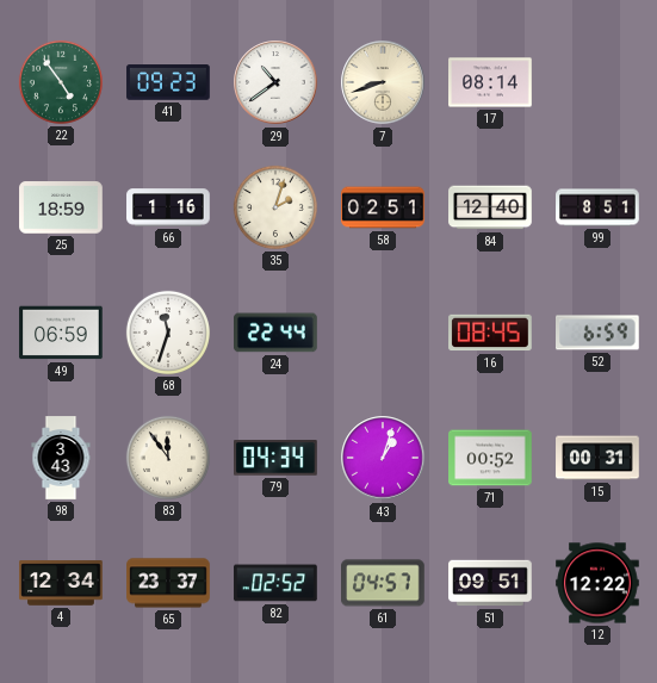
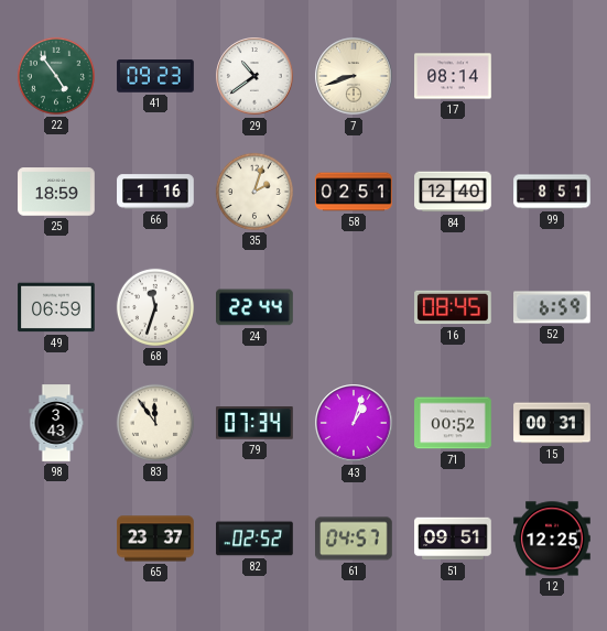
79: 04:34 -> 07:34 (256, 423)
4: 12:34 -> none (61, 583)
12: 12:22 -> 12:25 (552, 538)
